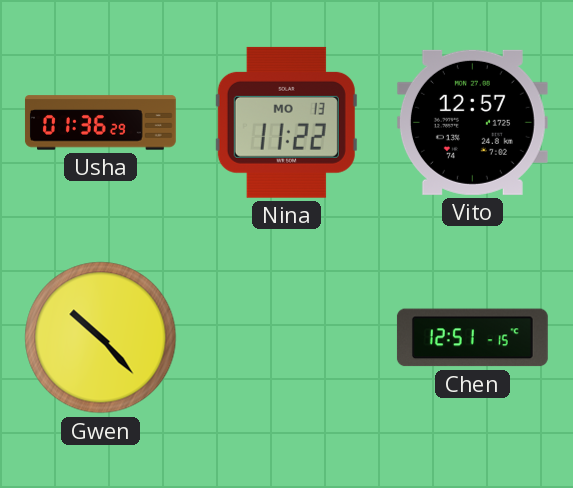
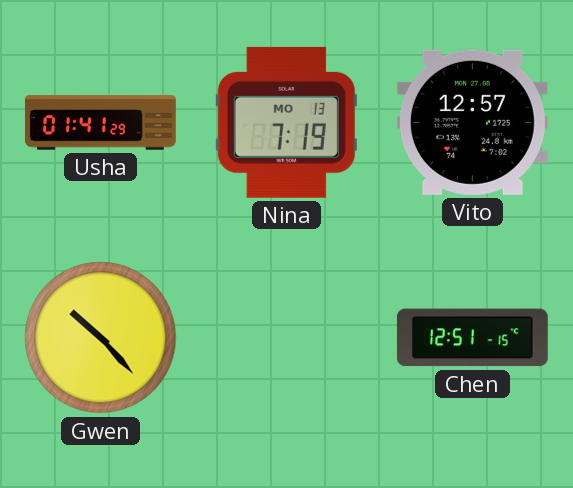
Usha: 01:36 -> 01:41 (101, 123)
Nina: 11:22 -> 7:19 (286, 122)
